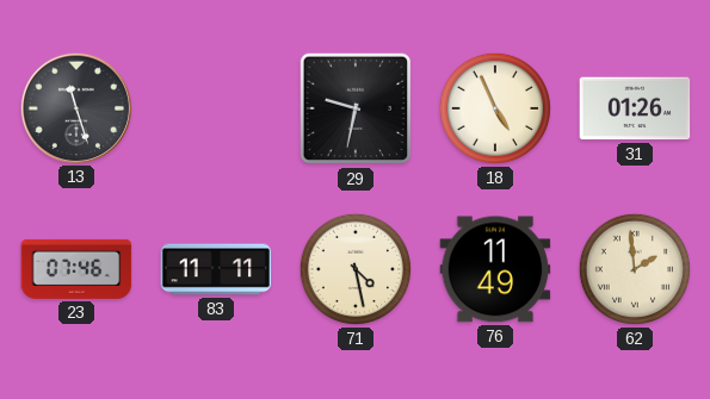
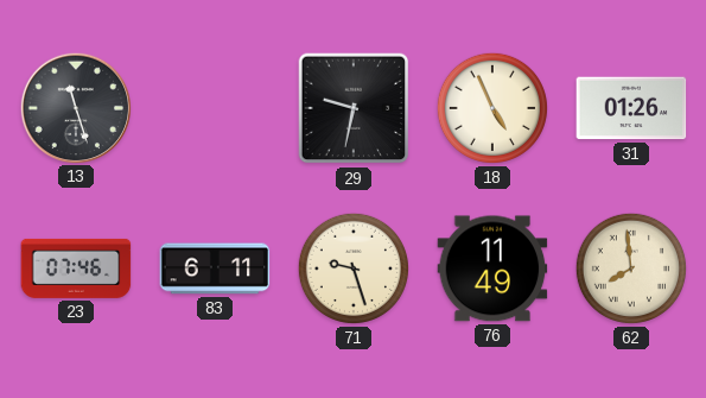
83: 11:11 -> 6:11 (215, 269)
71: 4:28 -> 9:27 (354, 269)
62: 1:59 -> 7:59 (631, 269)
